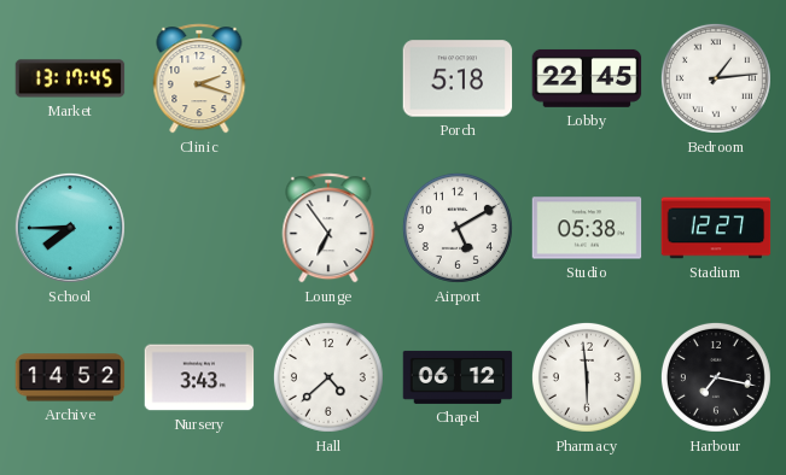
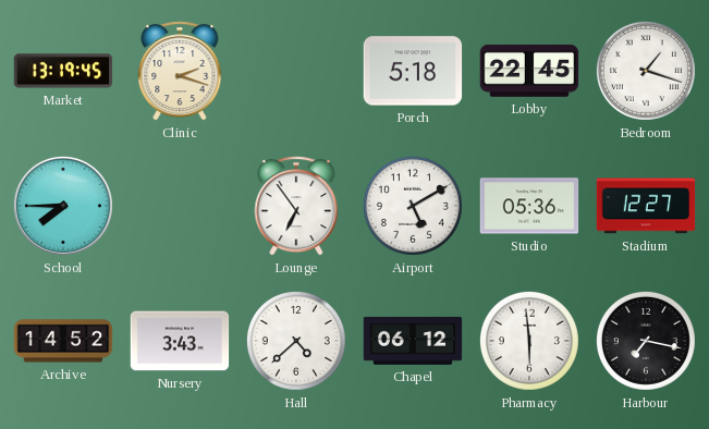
Market: 13:17 -> 13:19 (63, 71)
Bedroom: 1:14 -> 1:18 (646, 71)
Studio: 05:38 -> 05:36 (529, 206)
